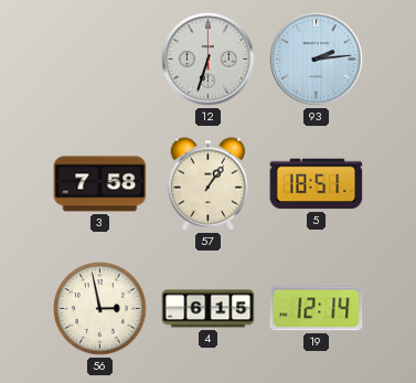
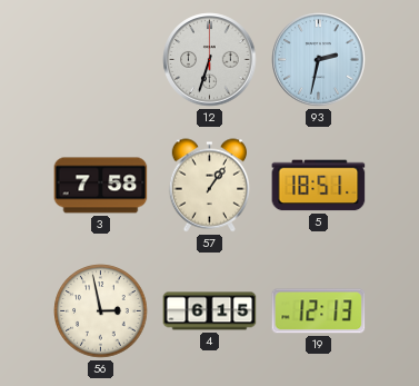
93: 2:14 -> 2:32 (319, 60)
19: 12:14 -> 12:13 (319, 311)
